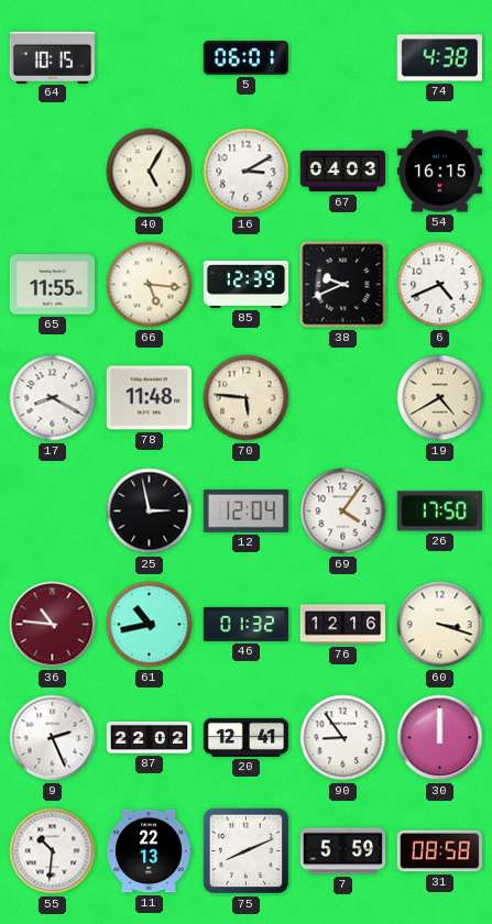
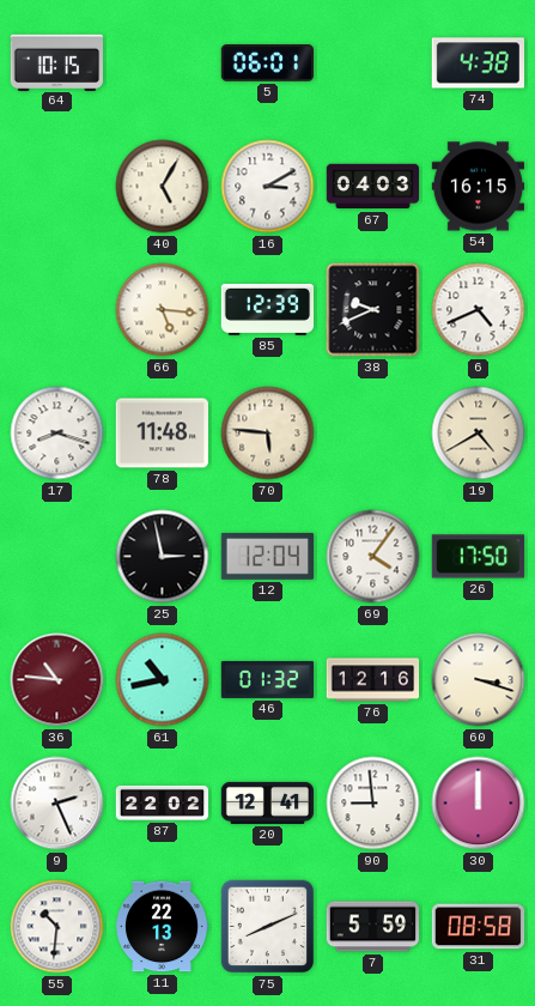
65: 11:55 -> none (53, 285)
17: 8:20 -> 8:18 (57, 434)
90: 8:54 -> 8:59 (373, 804)
